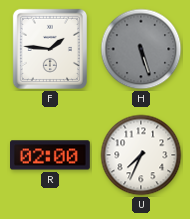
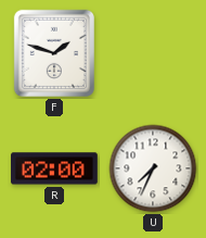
F: 1:46 -> 1:48 (54, 53)
H: 5:27 -> none (141, 49)
